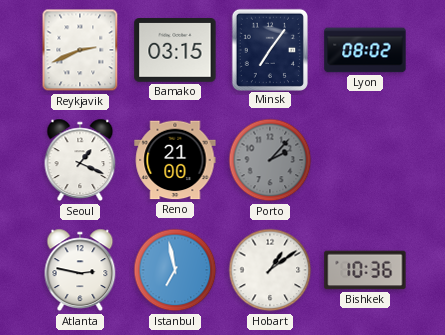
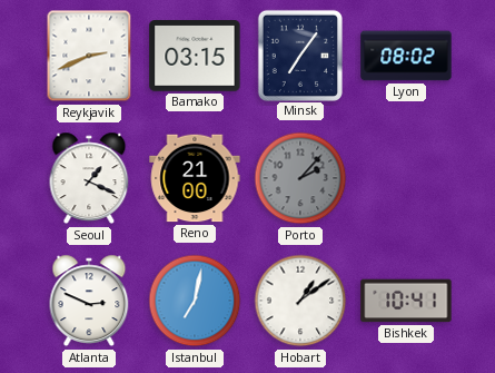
Atlanta: 2:47 -> 2:49 (89, 301)
Istanbul: 6:58 -> 7:02 (195, 301)
Bishkek: 10:36 -> 10:41 (406, 301)
